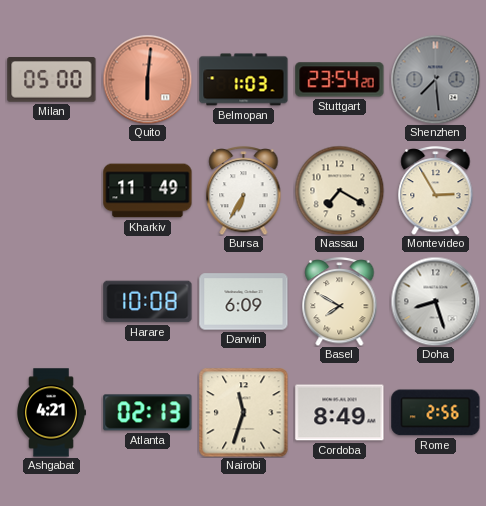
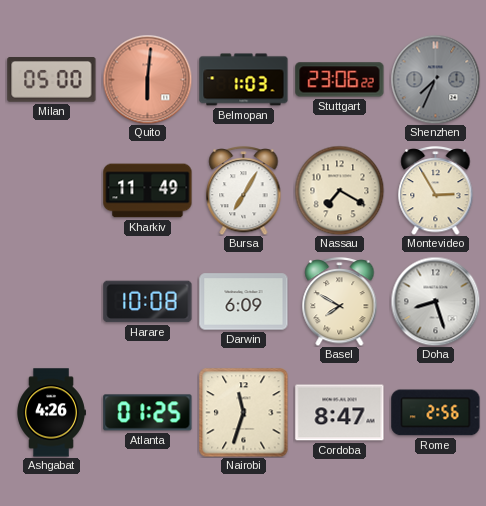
Stuttgart: 23:54 -> 23:06 (340, 80)
Shenzhen: 7:29 -> 7:34 (435, 79)
Bursa: 6:35 -> 7:05 (244, 191)
Ashgabat: 4:21 -> 4:26 (51, 413)
Atlanta: 02:13 -> 01:25 (148, 413)
Cordoba: 8:49 -> 8:47 (340, 413)
